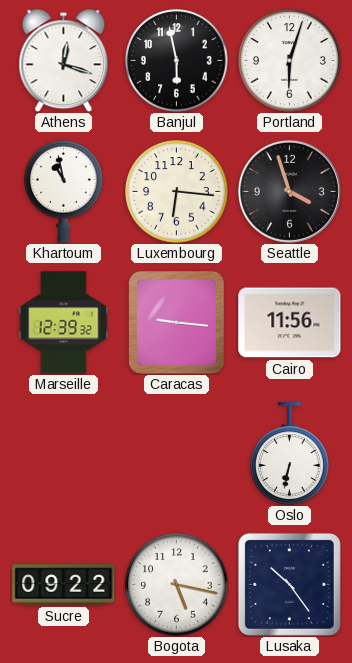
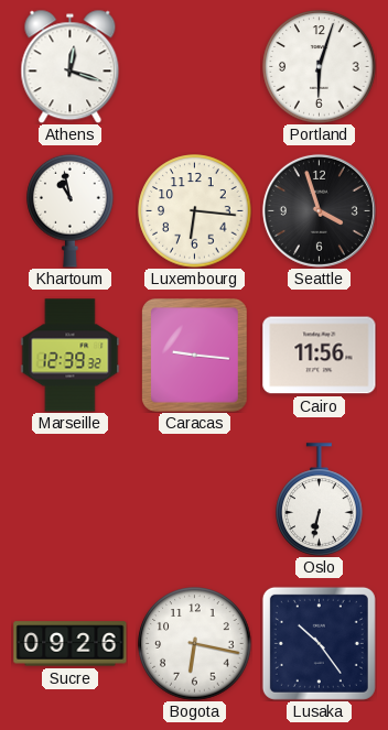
Banjul: 5:58 -> none (177, 61)
Sucre: 09:22 -> 09:26 (71, 644)
Bogota: 5:17 -> 6:17 (195, 644)
